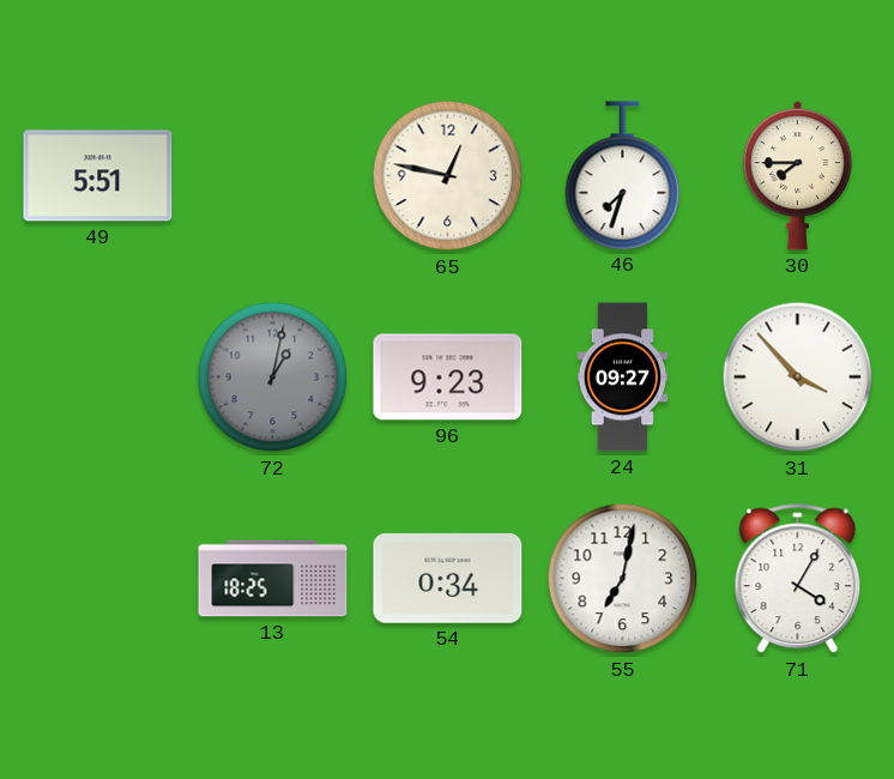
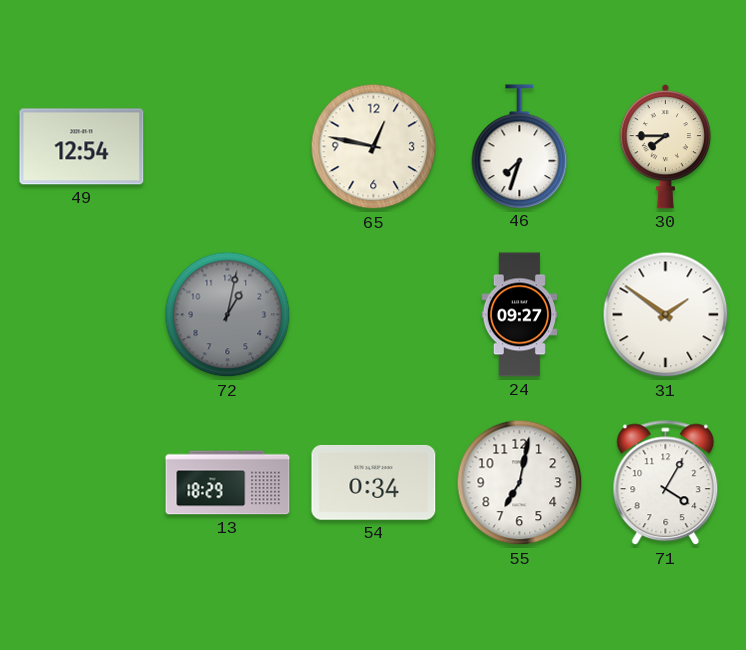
49: 5:51 -> 12:54 (82, 147)
96: 9:23 -> none (448, 378)
31: 3:53 -> 1:51 (666, 315)
13: 18:25 -> 18:29 (228, 483)
